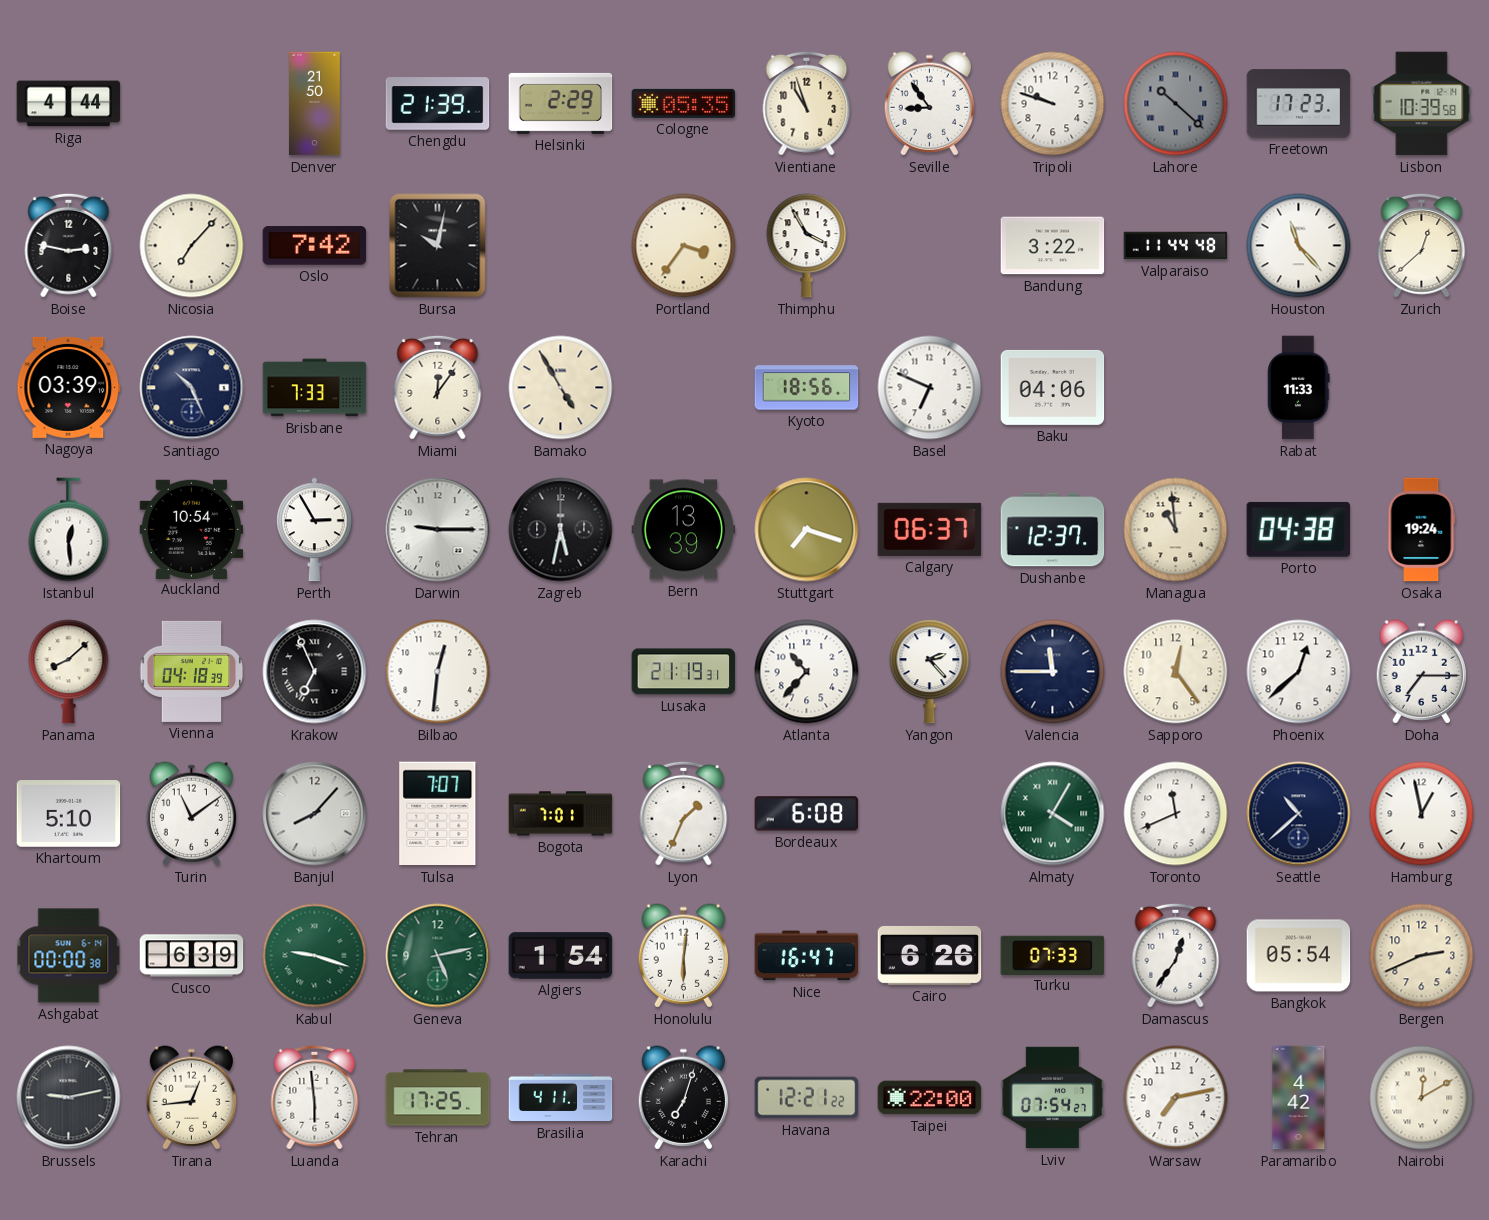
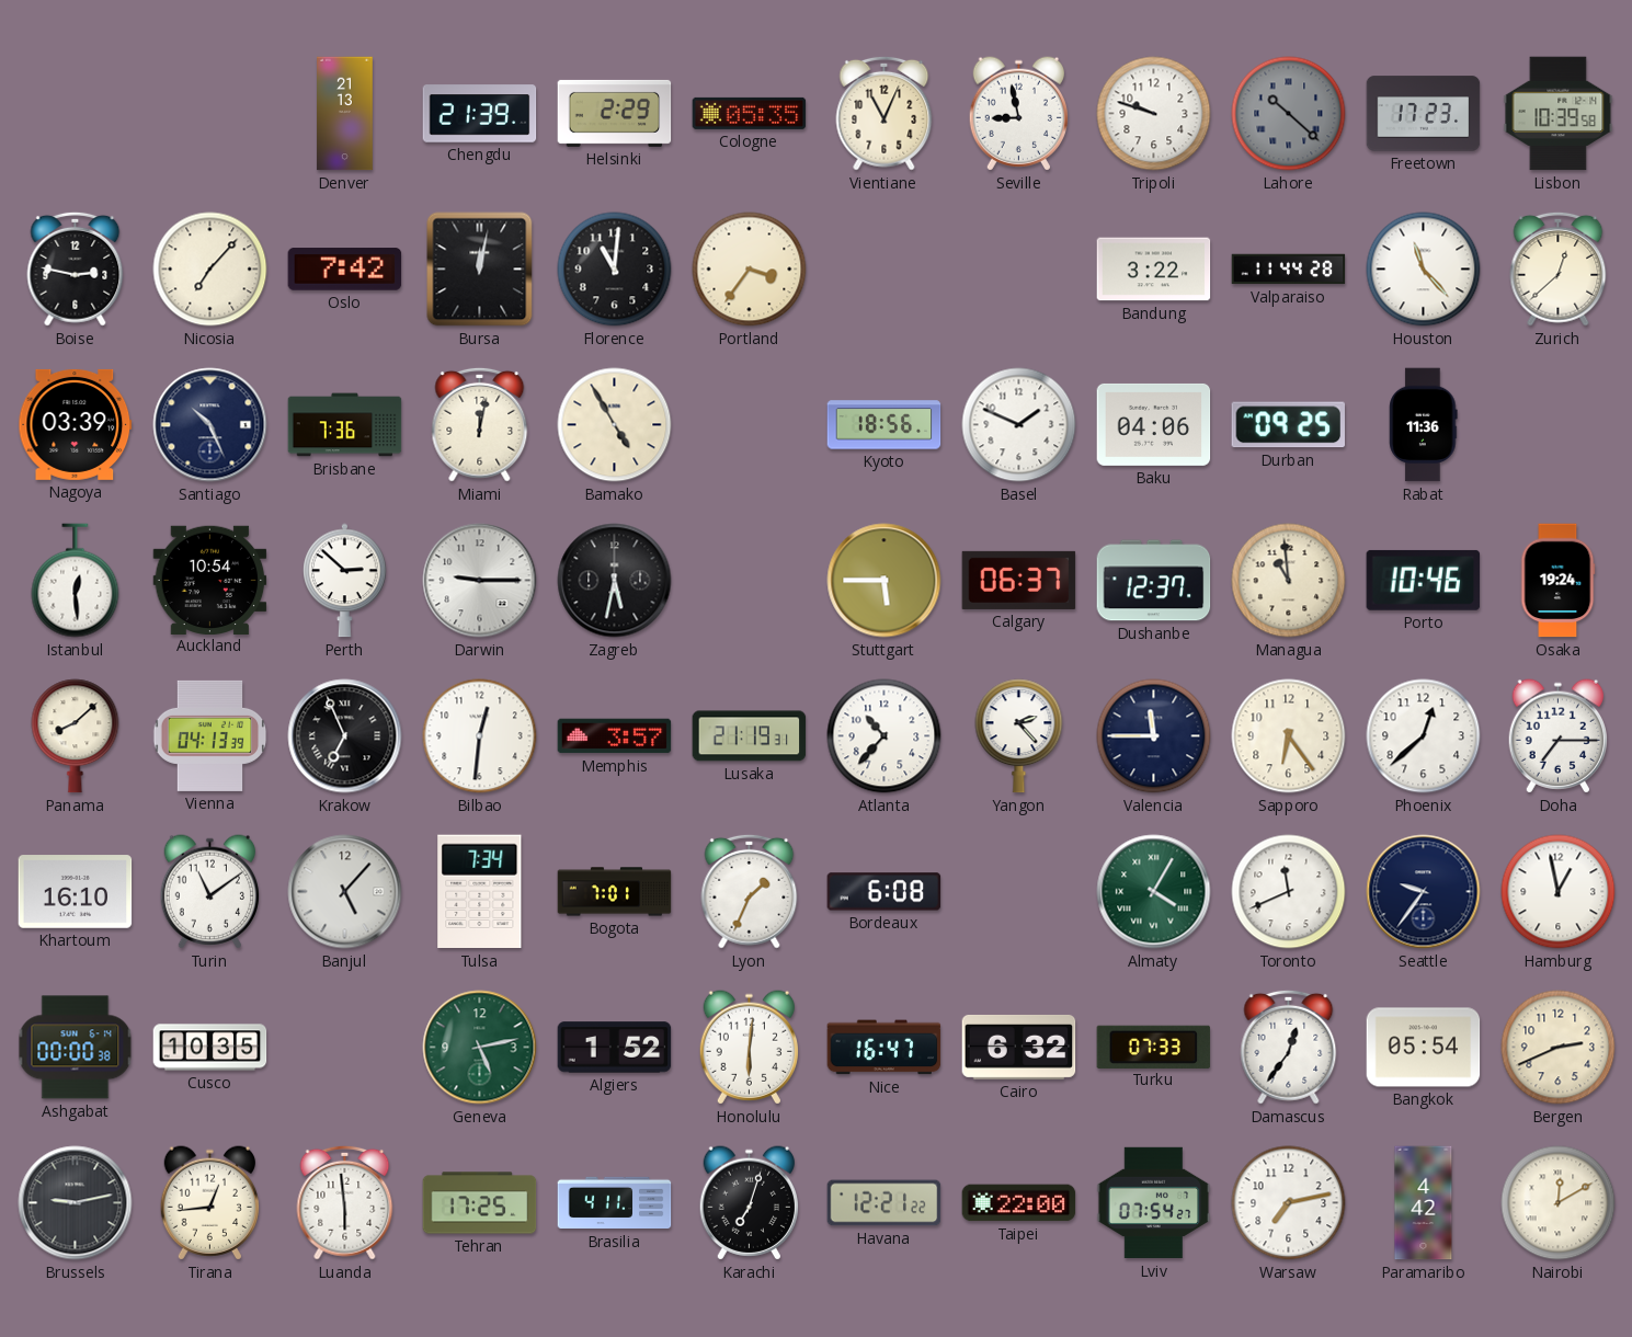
Riga: 4:44 -> none (69, 104)
Denver: 21:50 -> 21:13 (345, 114)
Vientiane: 10:57 -> 11:04 (885, 113)
Seville: 8:54 -> 8:58 (1018, 114)
Bursa: 10:02 -> 12:02 (480, 270)
Florence: none -> 11:01 (615, 270)
Thimphu: 3:55 -> none (807, 246)
Valparaiso: 11:44:48 -> 11:44:28 (1289, 270)
Brisbane: 7:33 -> 7:36 (345, 425)
Miami: 12:06 -> 12:02 (480, 424)
Basel: 6:49 -> 1:49 (1019, 425)
Durban: none -> 09:25 (1289, 425)
Rabat: 11:33 -> 11:36 (1424, 425)
Perth: 2:55 -> 2:52 (345, 581)
Bern: 13:39 -> none (684, 530)
Stuttgart: 7:18 -> 5:45 (885, 581)
Porto: 04:38 -> 10:46 (1424, 580)
Vienna: 04:18 -> 04:13 (210, 735)
Memphis: none -> 3:57 (615, 736)
Sapporo: 12:24 -> 6:24 (1289, 736)
Khartoum: 5:10 -> 16:10 (76, 892)
Banjul: 8:07 -> 5:07 (345, 892)
Tulsa: 7:07 -> 7:34 (480, 892)
Seattle: 10:38 -> 9:36 (1424, 892)
Cusco: 6:39 -> 10:35 (210, 1048)
Kabul: 9:18 -> none (315, 956)
Algiers: 1:54 -> 1:52 (615, 1048)
Cairo: 6:26 -> 6:32 (1019, 1047)
